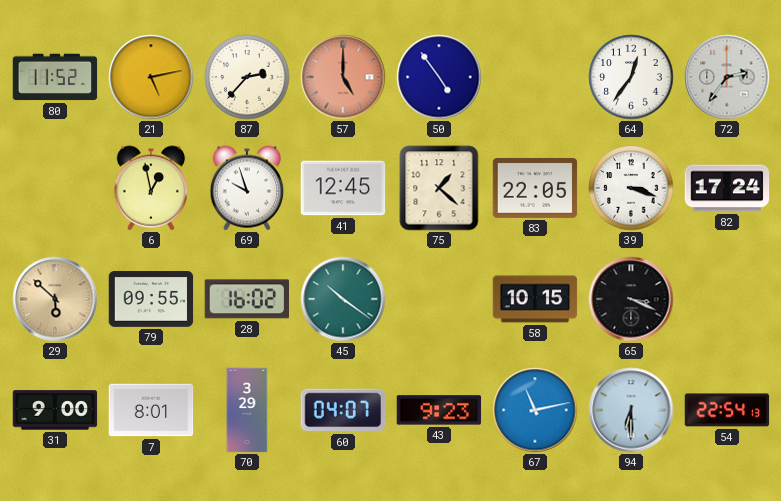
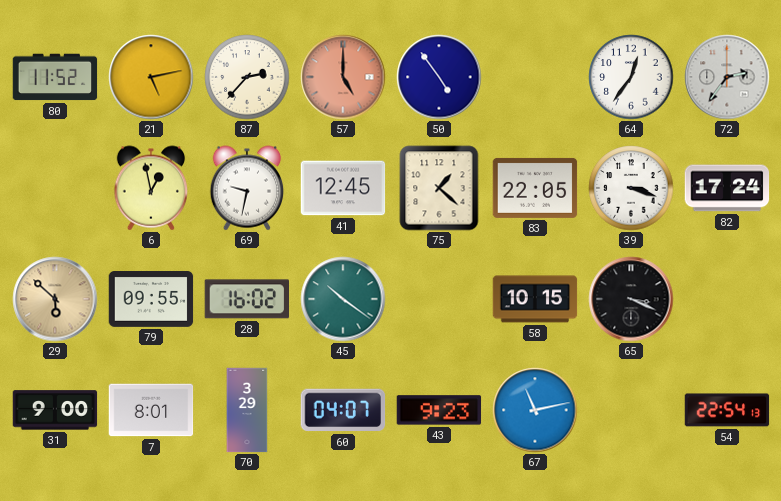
69: 9:57 -> 9:32 (247, 188)
94: 6:30 -> none (631, 410)
